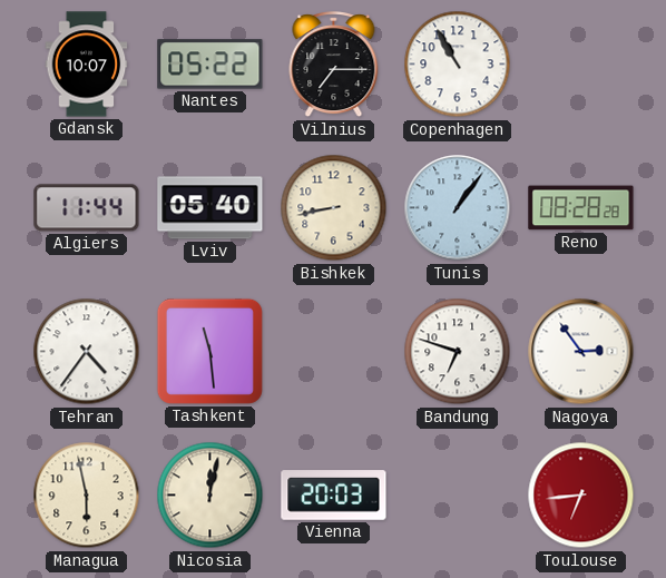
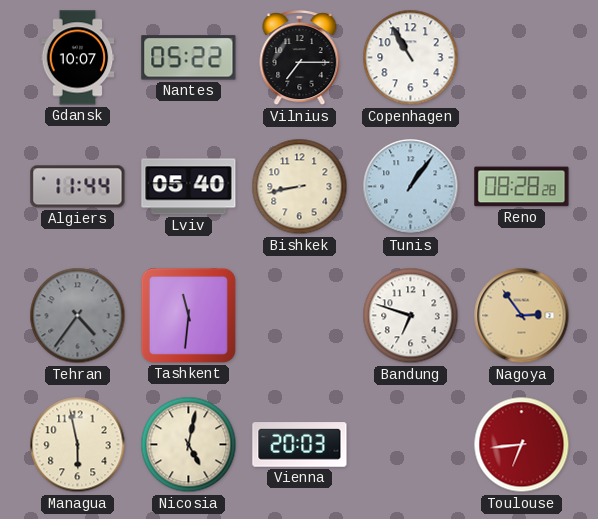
Tehran dial: white -> grey (78, 316)
Tashkent: 11:29 -> 11:31 (188, 315)
Nagoya dial: white -> champagne (522, 316)
Nicosia: 12:02 -> 5:02 (189, 445)
